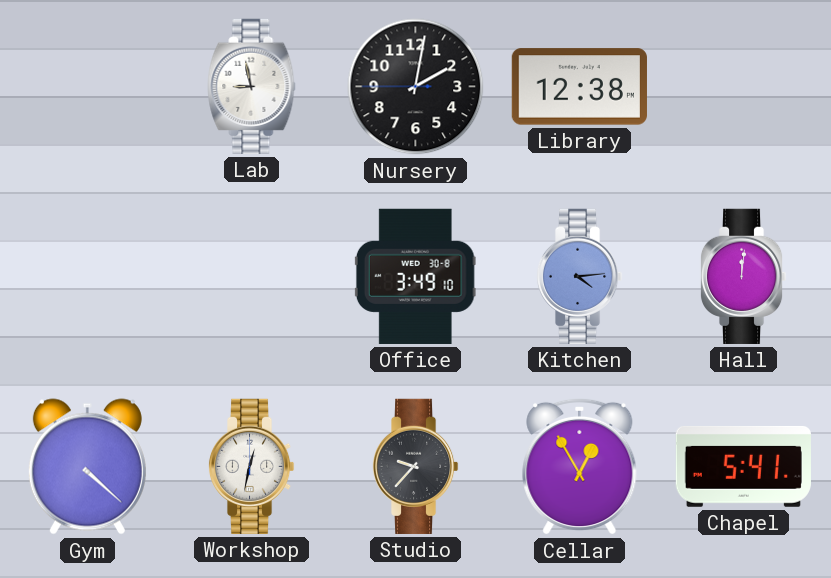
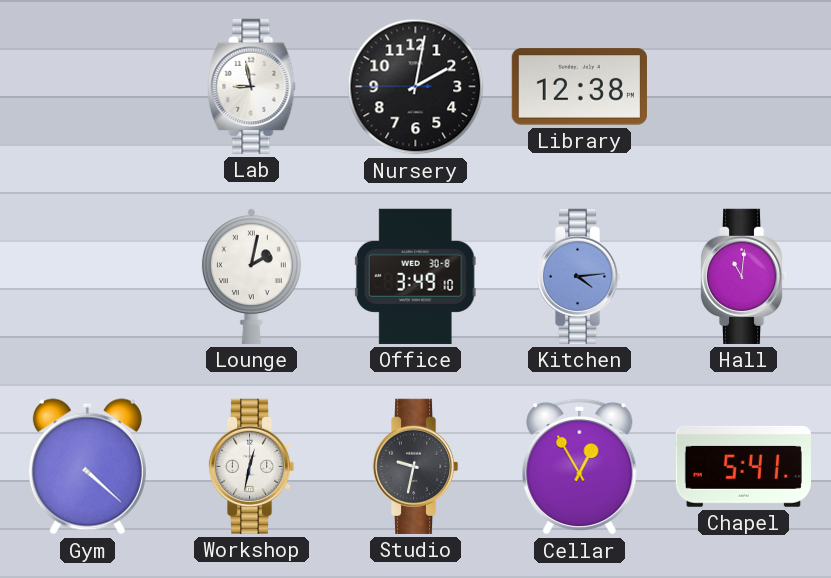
Lounge: none -> 2:02 (251, 276)
Hall: 12:01 -> 11:01 (743, 276)
Studio: 9:37 -> 9:32 (415, 466)
